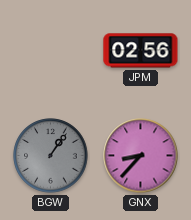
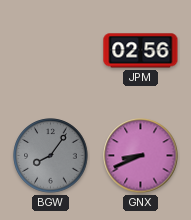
BGW: 1:06 -> 8:06 (51, 156)
GNX: 8:37 -> 8:41 (141, 156)
